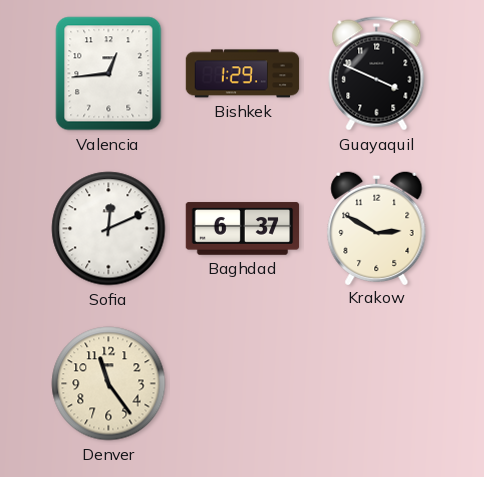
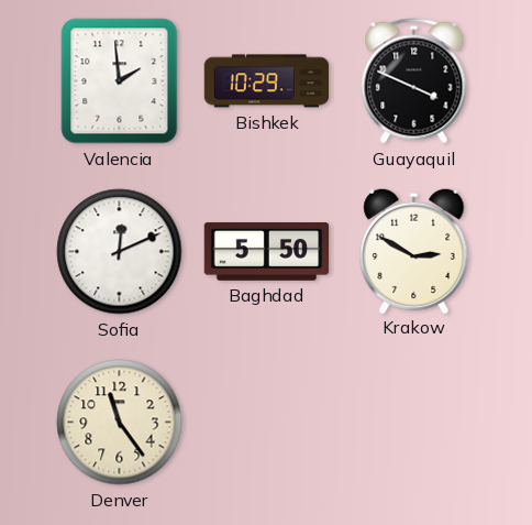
Valencia: 12:44 -> 1:59 (120, 81)
Bishkek: 1:29 -> 10:29 (267, 81)
Baghdad: 6:37 -> 5:50 (267, 252)
